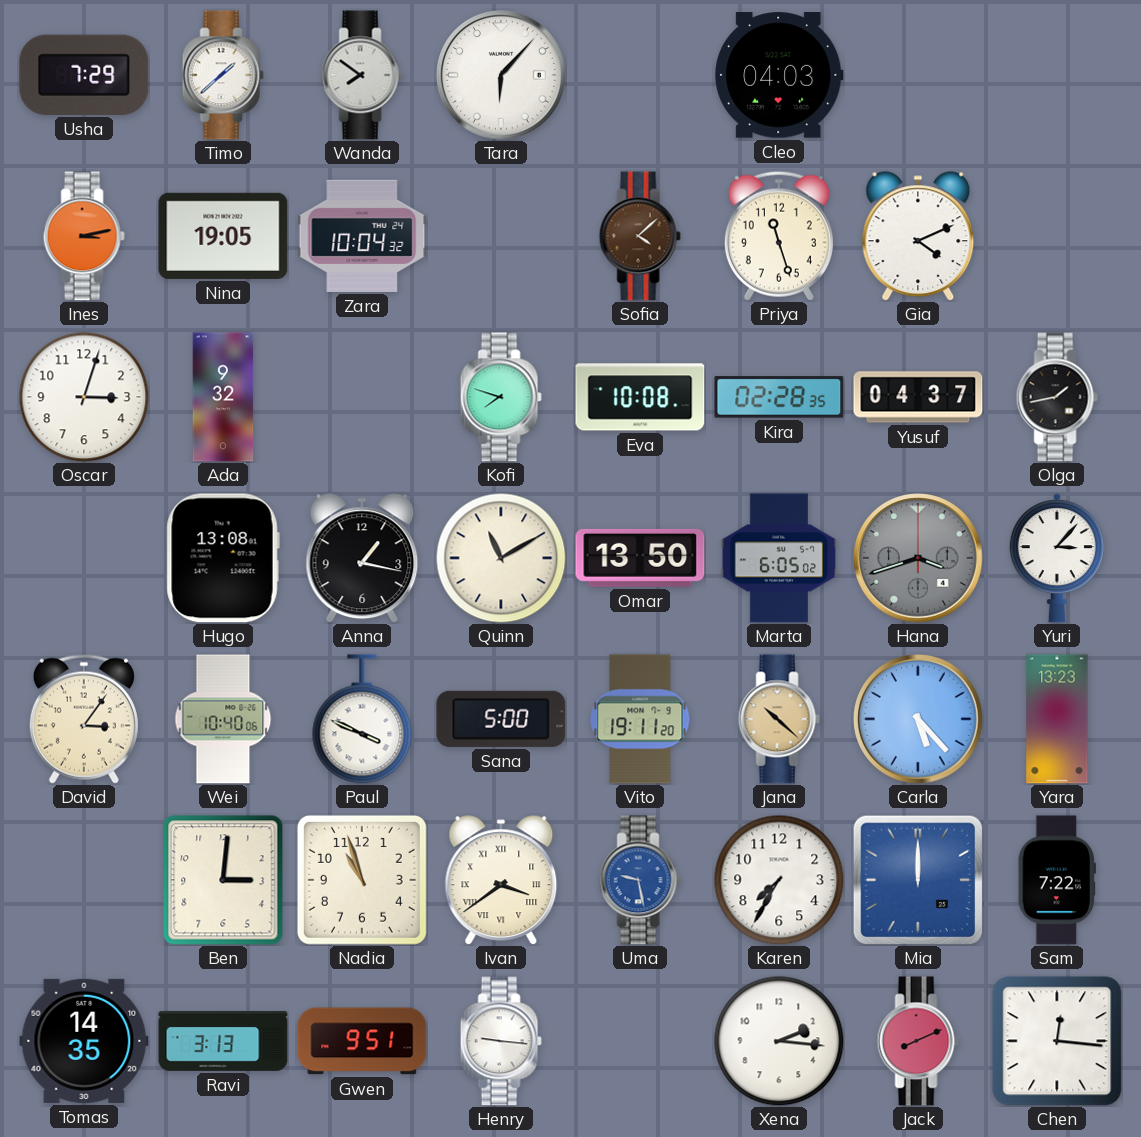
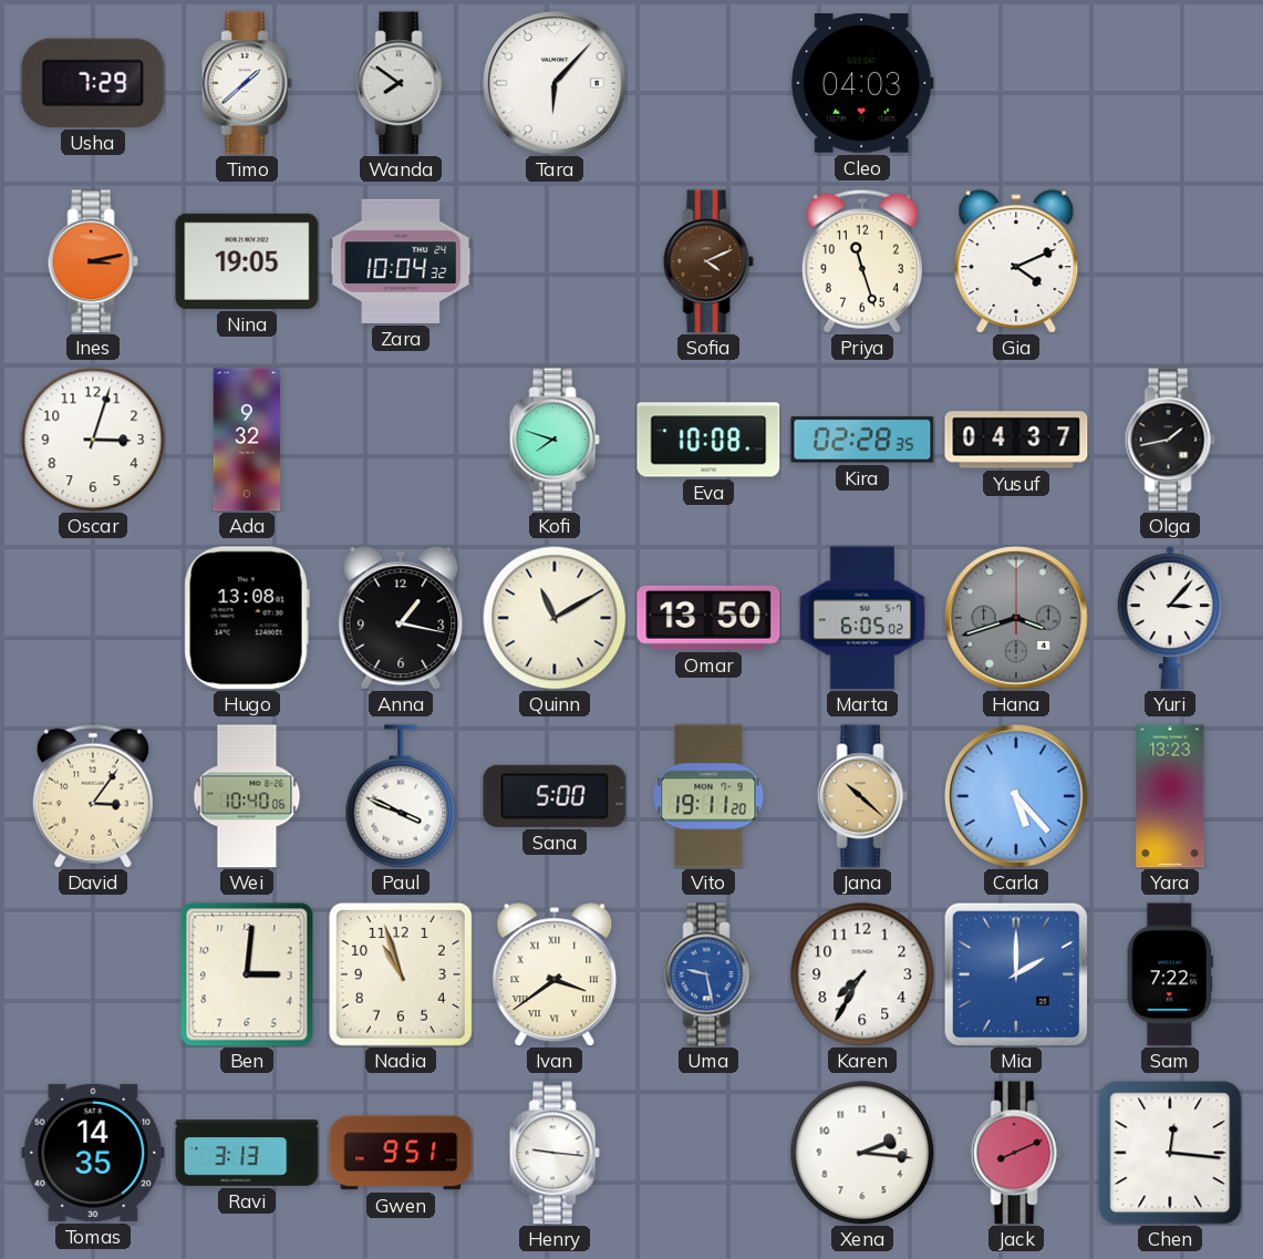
Sofia: 4:08 -> 4:11 (708, 261)
Mia: 12:00 -> 2:00 (1015, 973)
